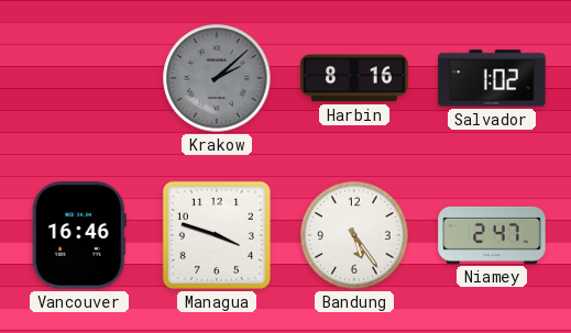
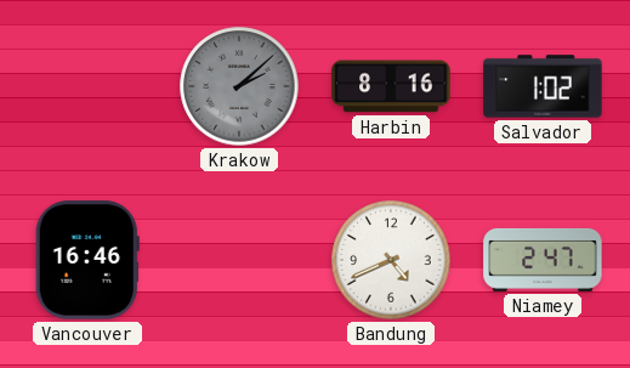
Managua: 3:48 -> none (217, 235)
Bandung: 5:24 -> 4:41 (391, 260)
